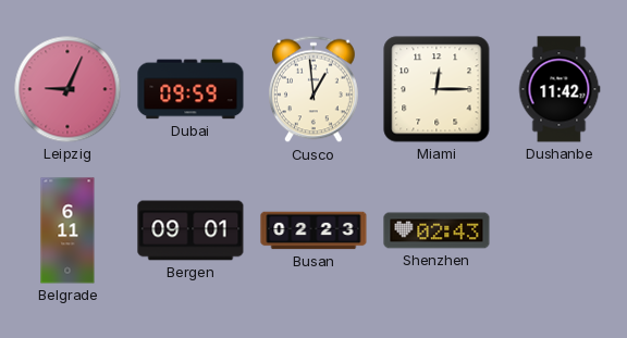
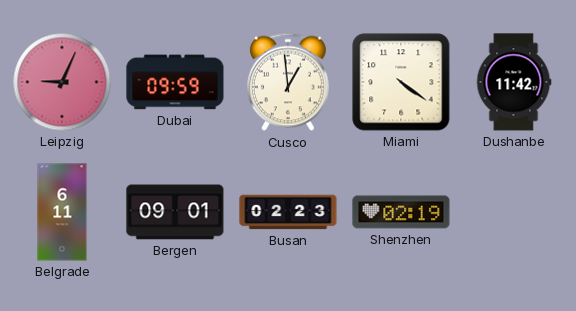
Miami: 12:15 -> 4:21 (401, 82)
Shenzhen: 02:43 -> 02:19 (401, 212)
